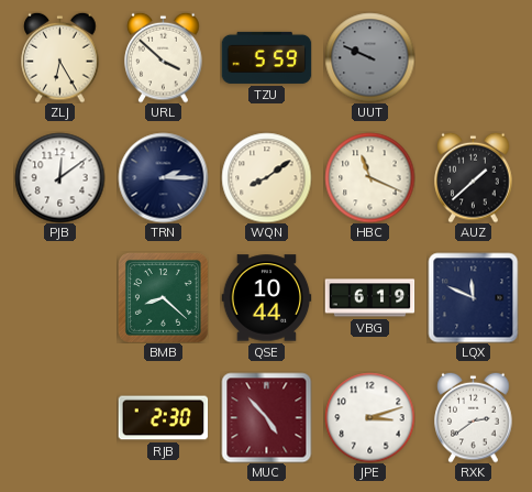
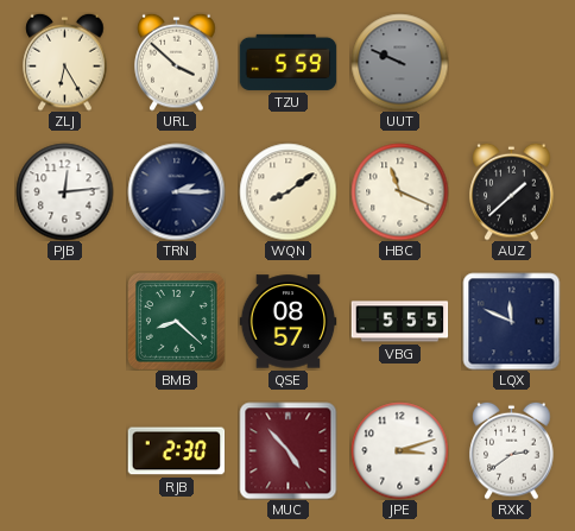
PJB: 12:09 -> 12:14 (64, 191)
QSE: 10:44 -> 08:57 (287, 322)
VBG: 6:19 -> 5:55 (399, 322)
